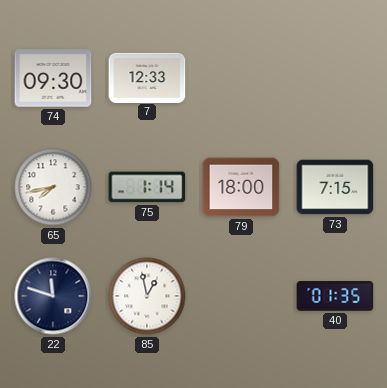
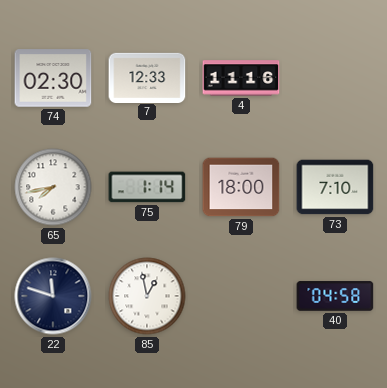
74: 09:30 -> 02:30 (53, 78)
4: none -> 11:16 (241, 78)
73: 7:15 -> 7:10 (335, 187)
40: 01:35 -> 04:58 (335, 296)
